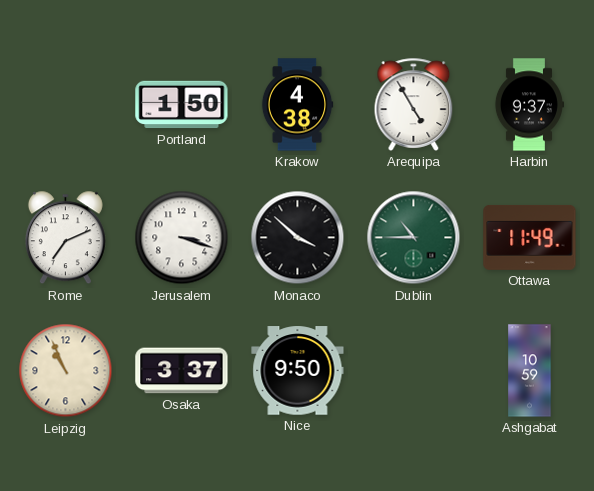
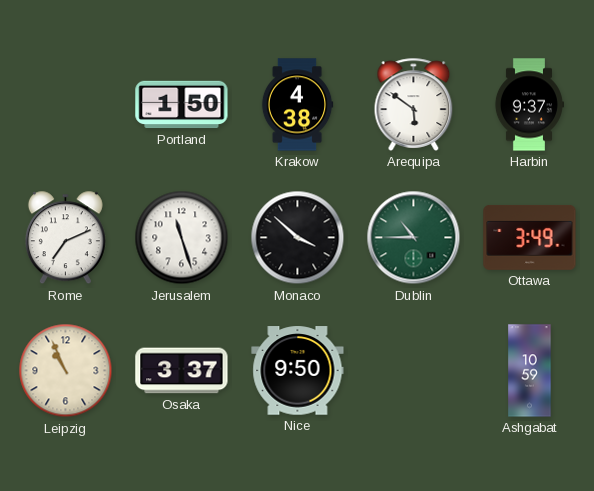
Arequipa: 4:55 -> 5:51 (414, 104)
Jerusalem: 3:18 -> 11:27 (182, 238)
Ottawa: 11:49 -> 3:49 (530, 237)
